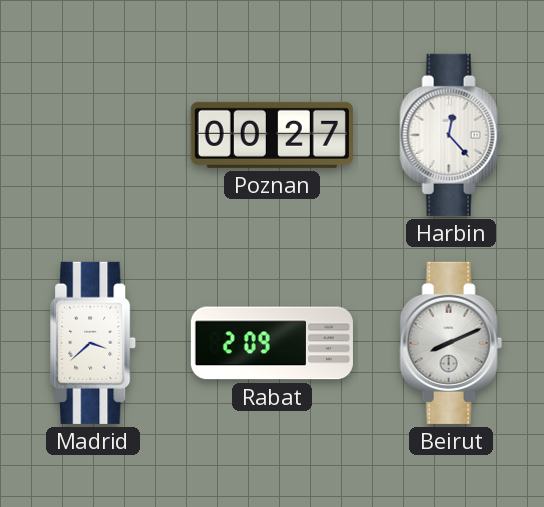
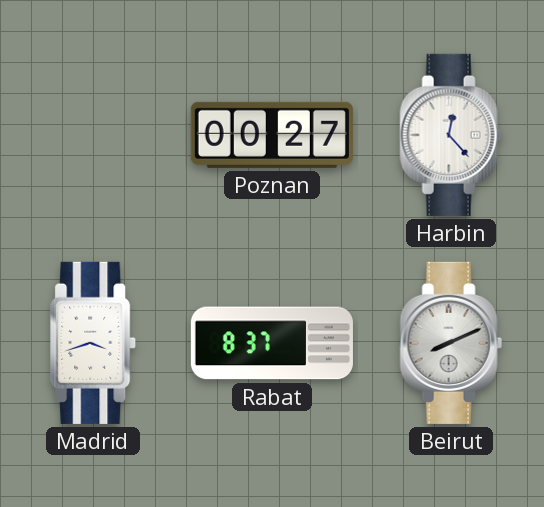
Madrid: 3:38 -> 3:42 (94, 343)
Rabat: 2:09 -> 8:37 (272, 343)
